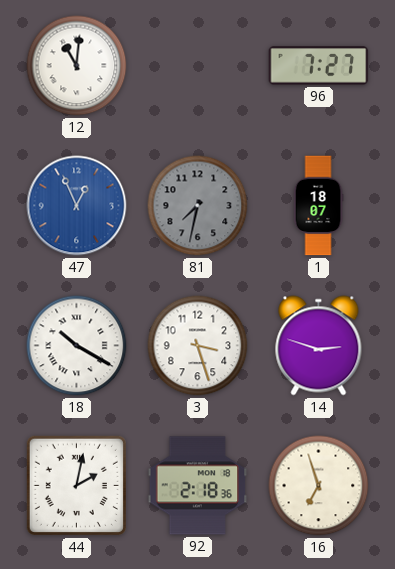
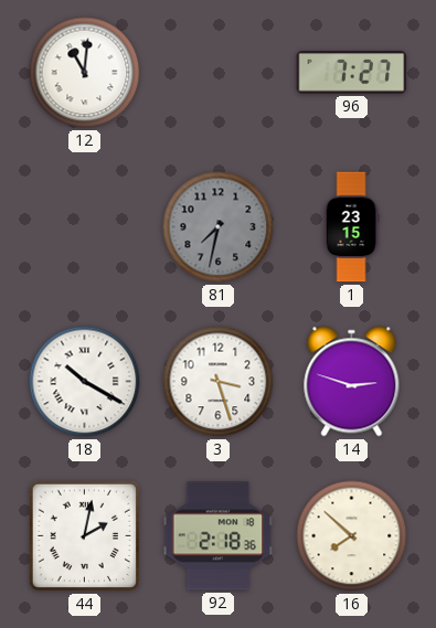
47: 12:56 -> none (77, 206)
1: 18:07 -> 23:15 (351, 227)
16: 6:57 -> 7:52 (352, 536)
